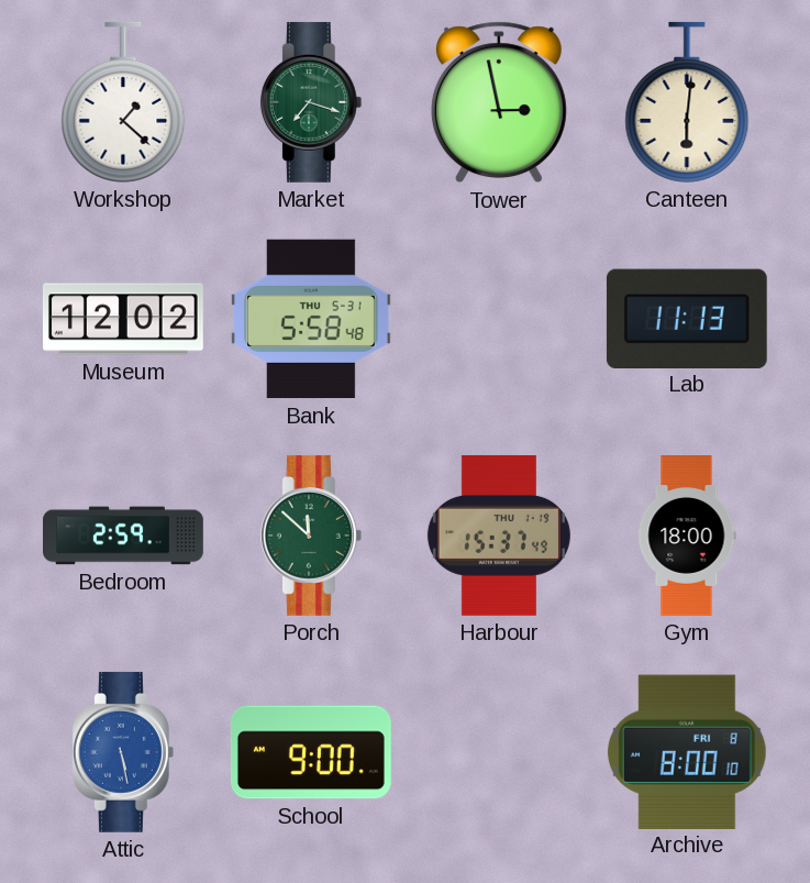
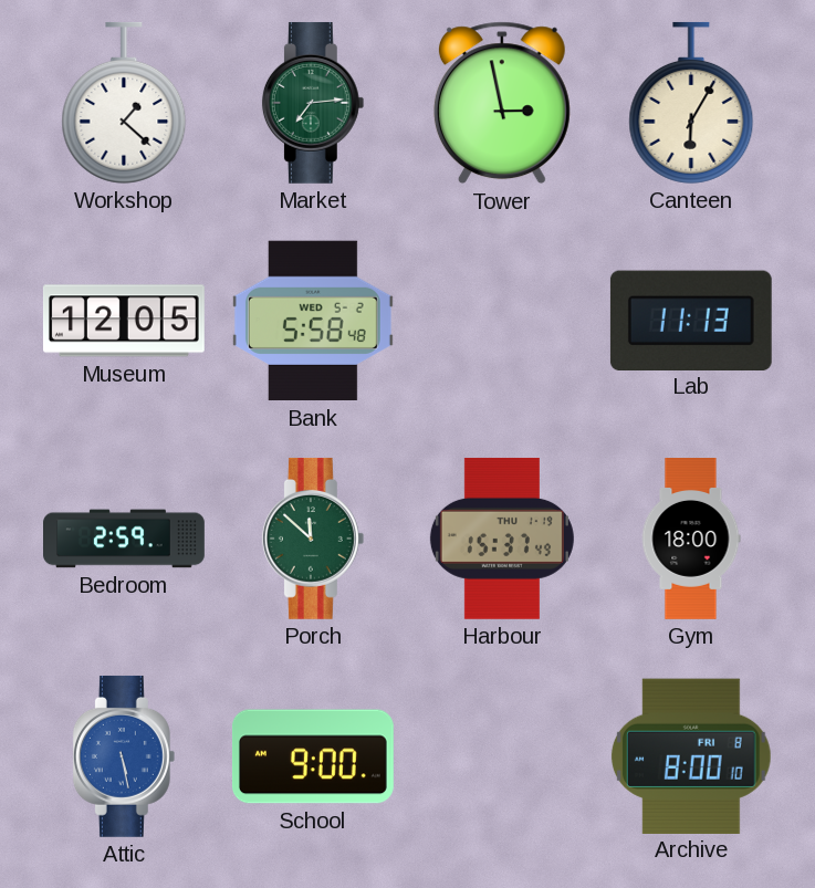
Market: 7:18 -> 7:14 (313, 103)
Canteen: 6:01 -> 6:05 (691, 103)
Museum: 12:02 -> 12:05 (124, 321)
Bank date: THU 5-31 -> WED 5-2 (313, 321)
